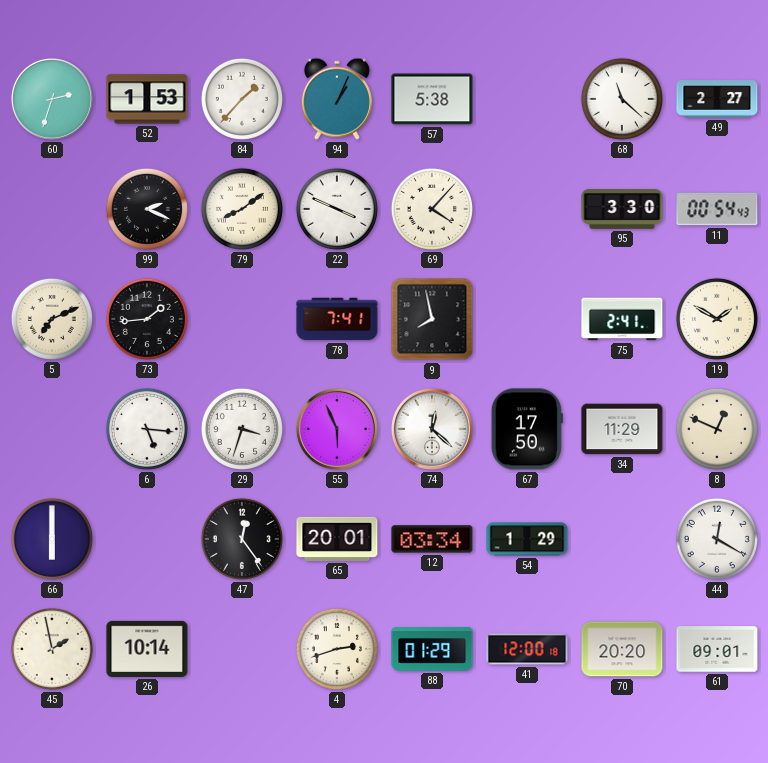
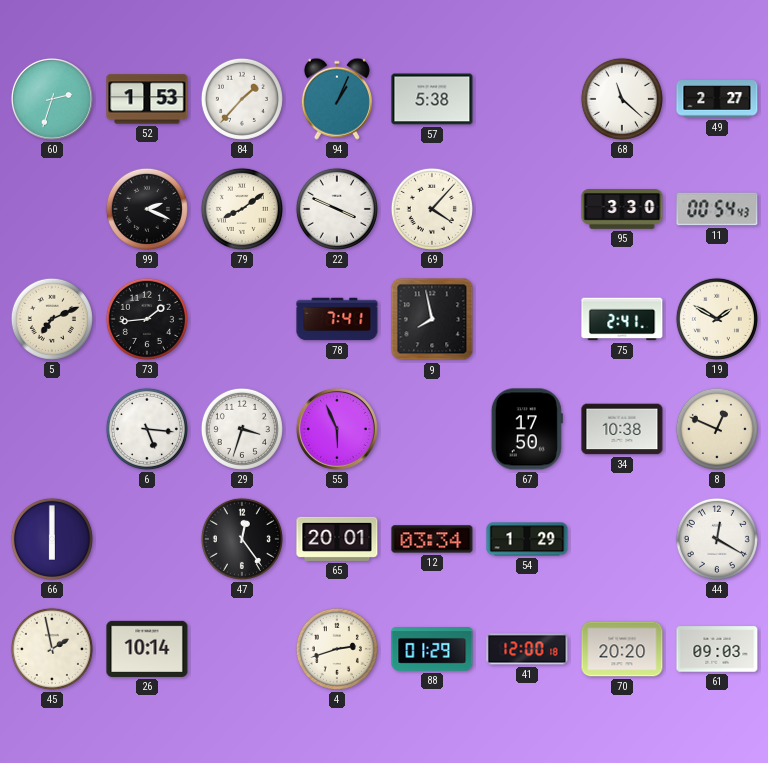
74: 12:22 -> none (432, 429)
34: 11:29 -> 10:38 (622, 429)
61: 09:01 -> 09:03 (717, 649)
